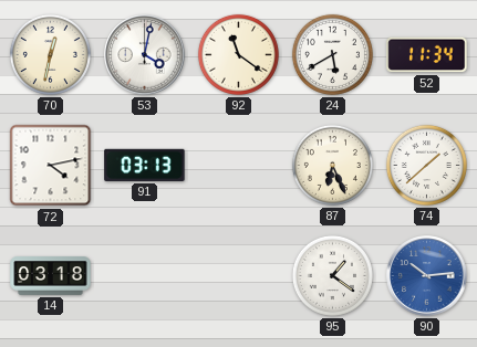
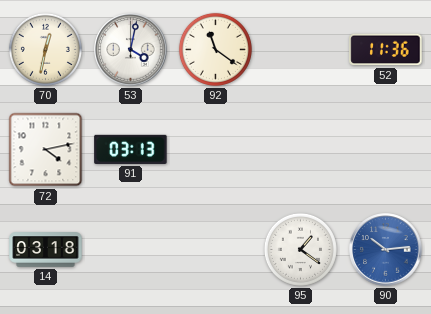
24: 5:40 -> none (332, 54)
52: 11:34 -> 11:36 (386, 50)
87: 6:26 -> none (332, 165)
74: 1:38 -> none (426, 165)
